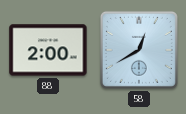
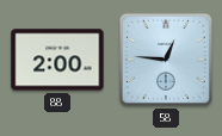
58: 12:40 -> 12:46 (166, 60)
